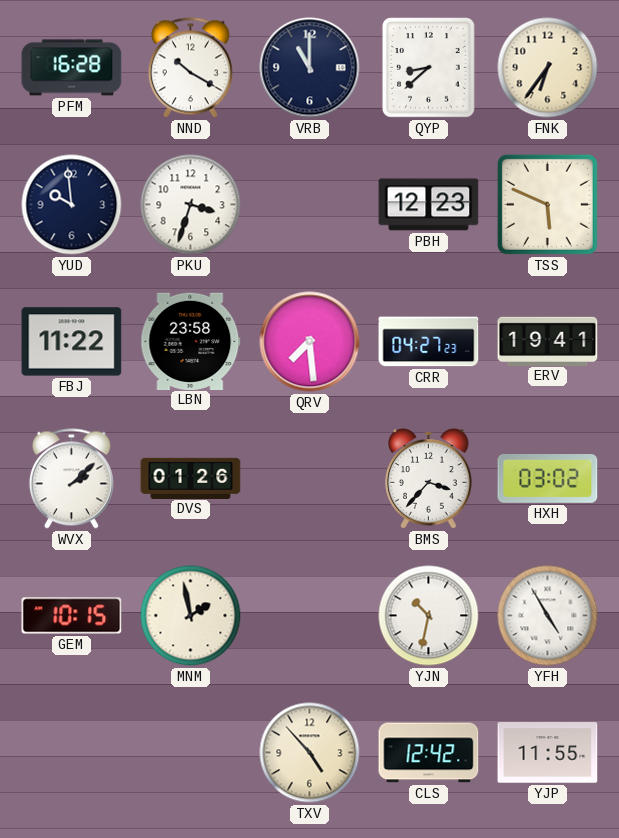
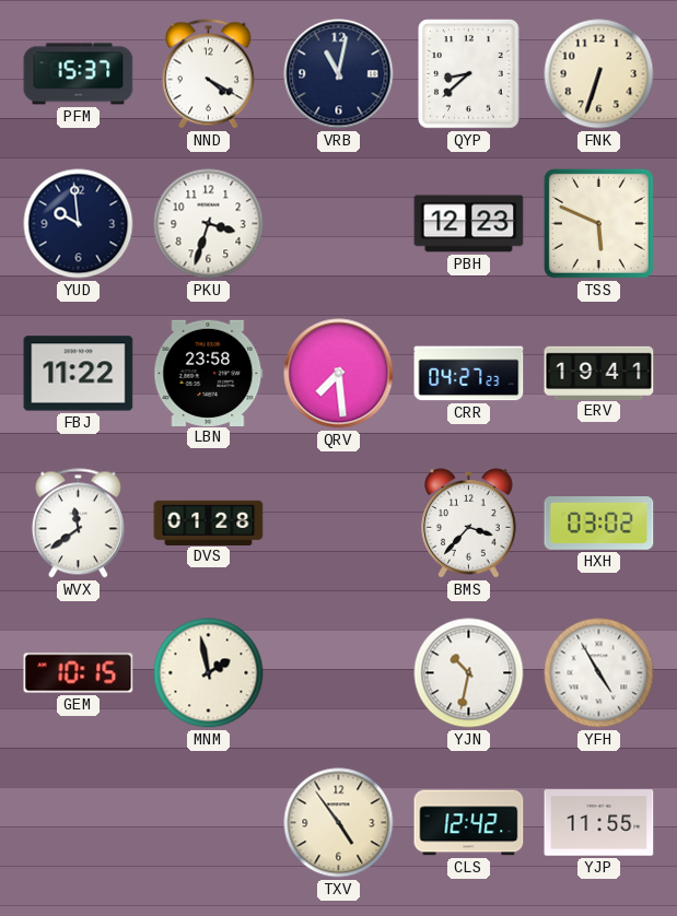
PFM: 16:28 -> 15:37 (79, 74)
NND: 10:20 -> 4:20 (208, 74)
VRB: 11:00 -> 11:02 (339, 74)
FNK: 6:36 -> 6:33 (599, 74)
WVX: 2:08 -> 11:39 (78, 524)
DVS: 01:26 -> 01:28 (209, 522)
TXV: 4:53 -> 4:54 (339, 823)
